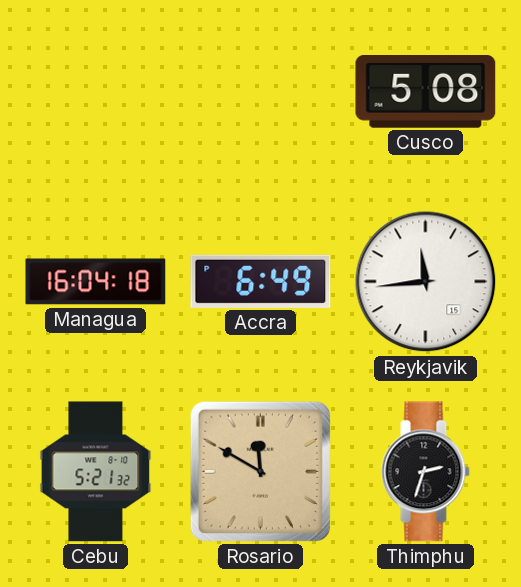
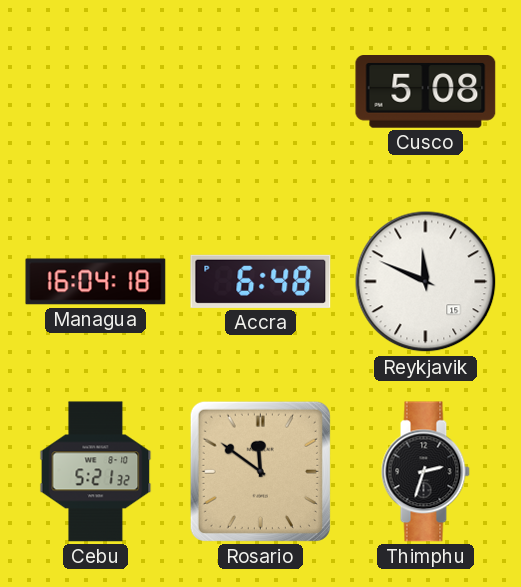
Accra: 6:49 -> 6:48 (261, 281)
Reykjavik: 11:44 -> 11:49 (426, 282)
Rosario: 11:50 -> 11:51 (260, 471)
